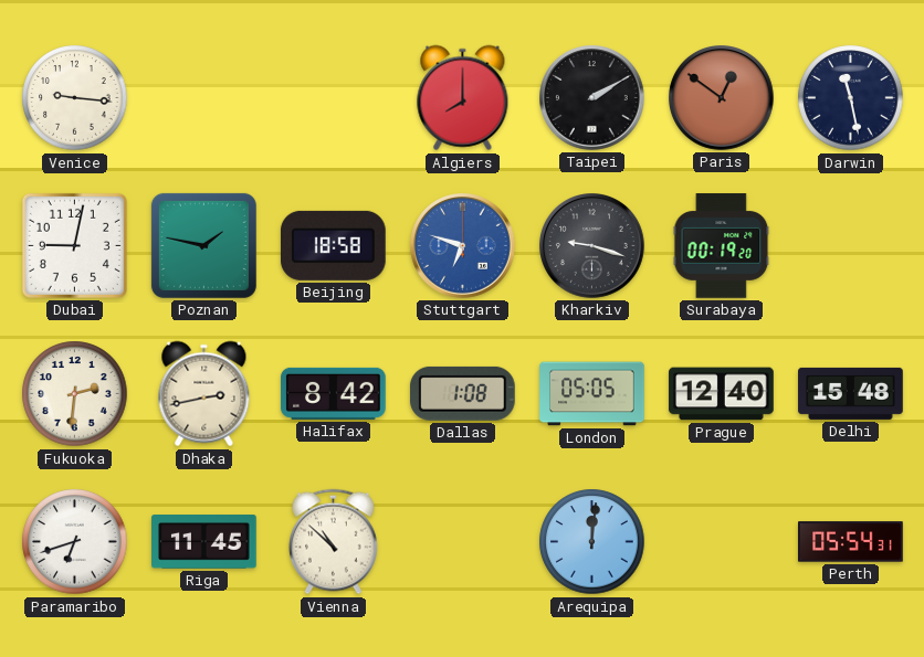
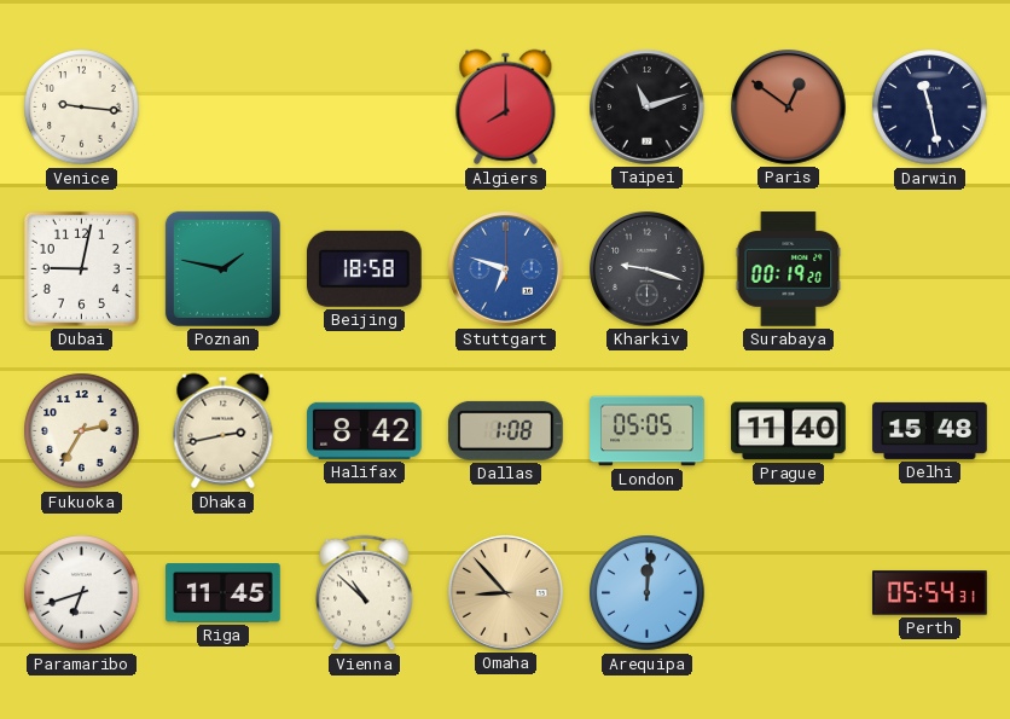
Taipei: 2:10 -> 11:12 (648, 108)
Fukuoka: 2:31 -> 2:35 (82, 431)
Prague: 12:40 -> 11:40 (789, 431)
Omaha: none -> 8:53 (506, 593)
